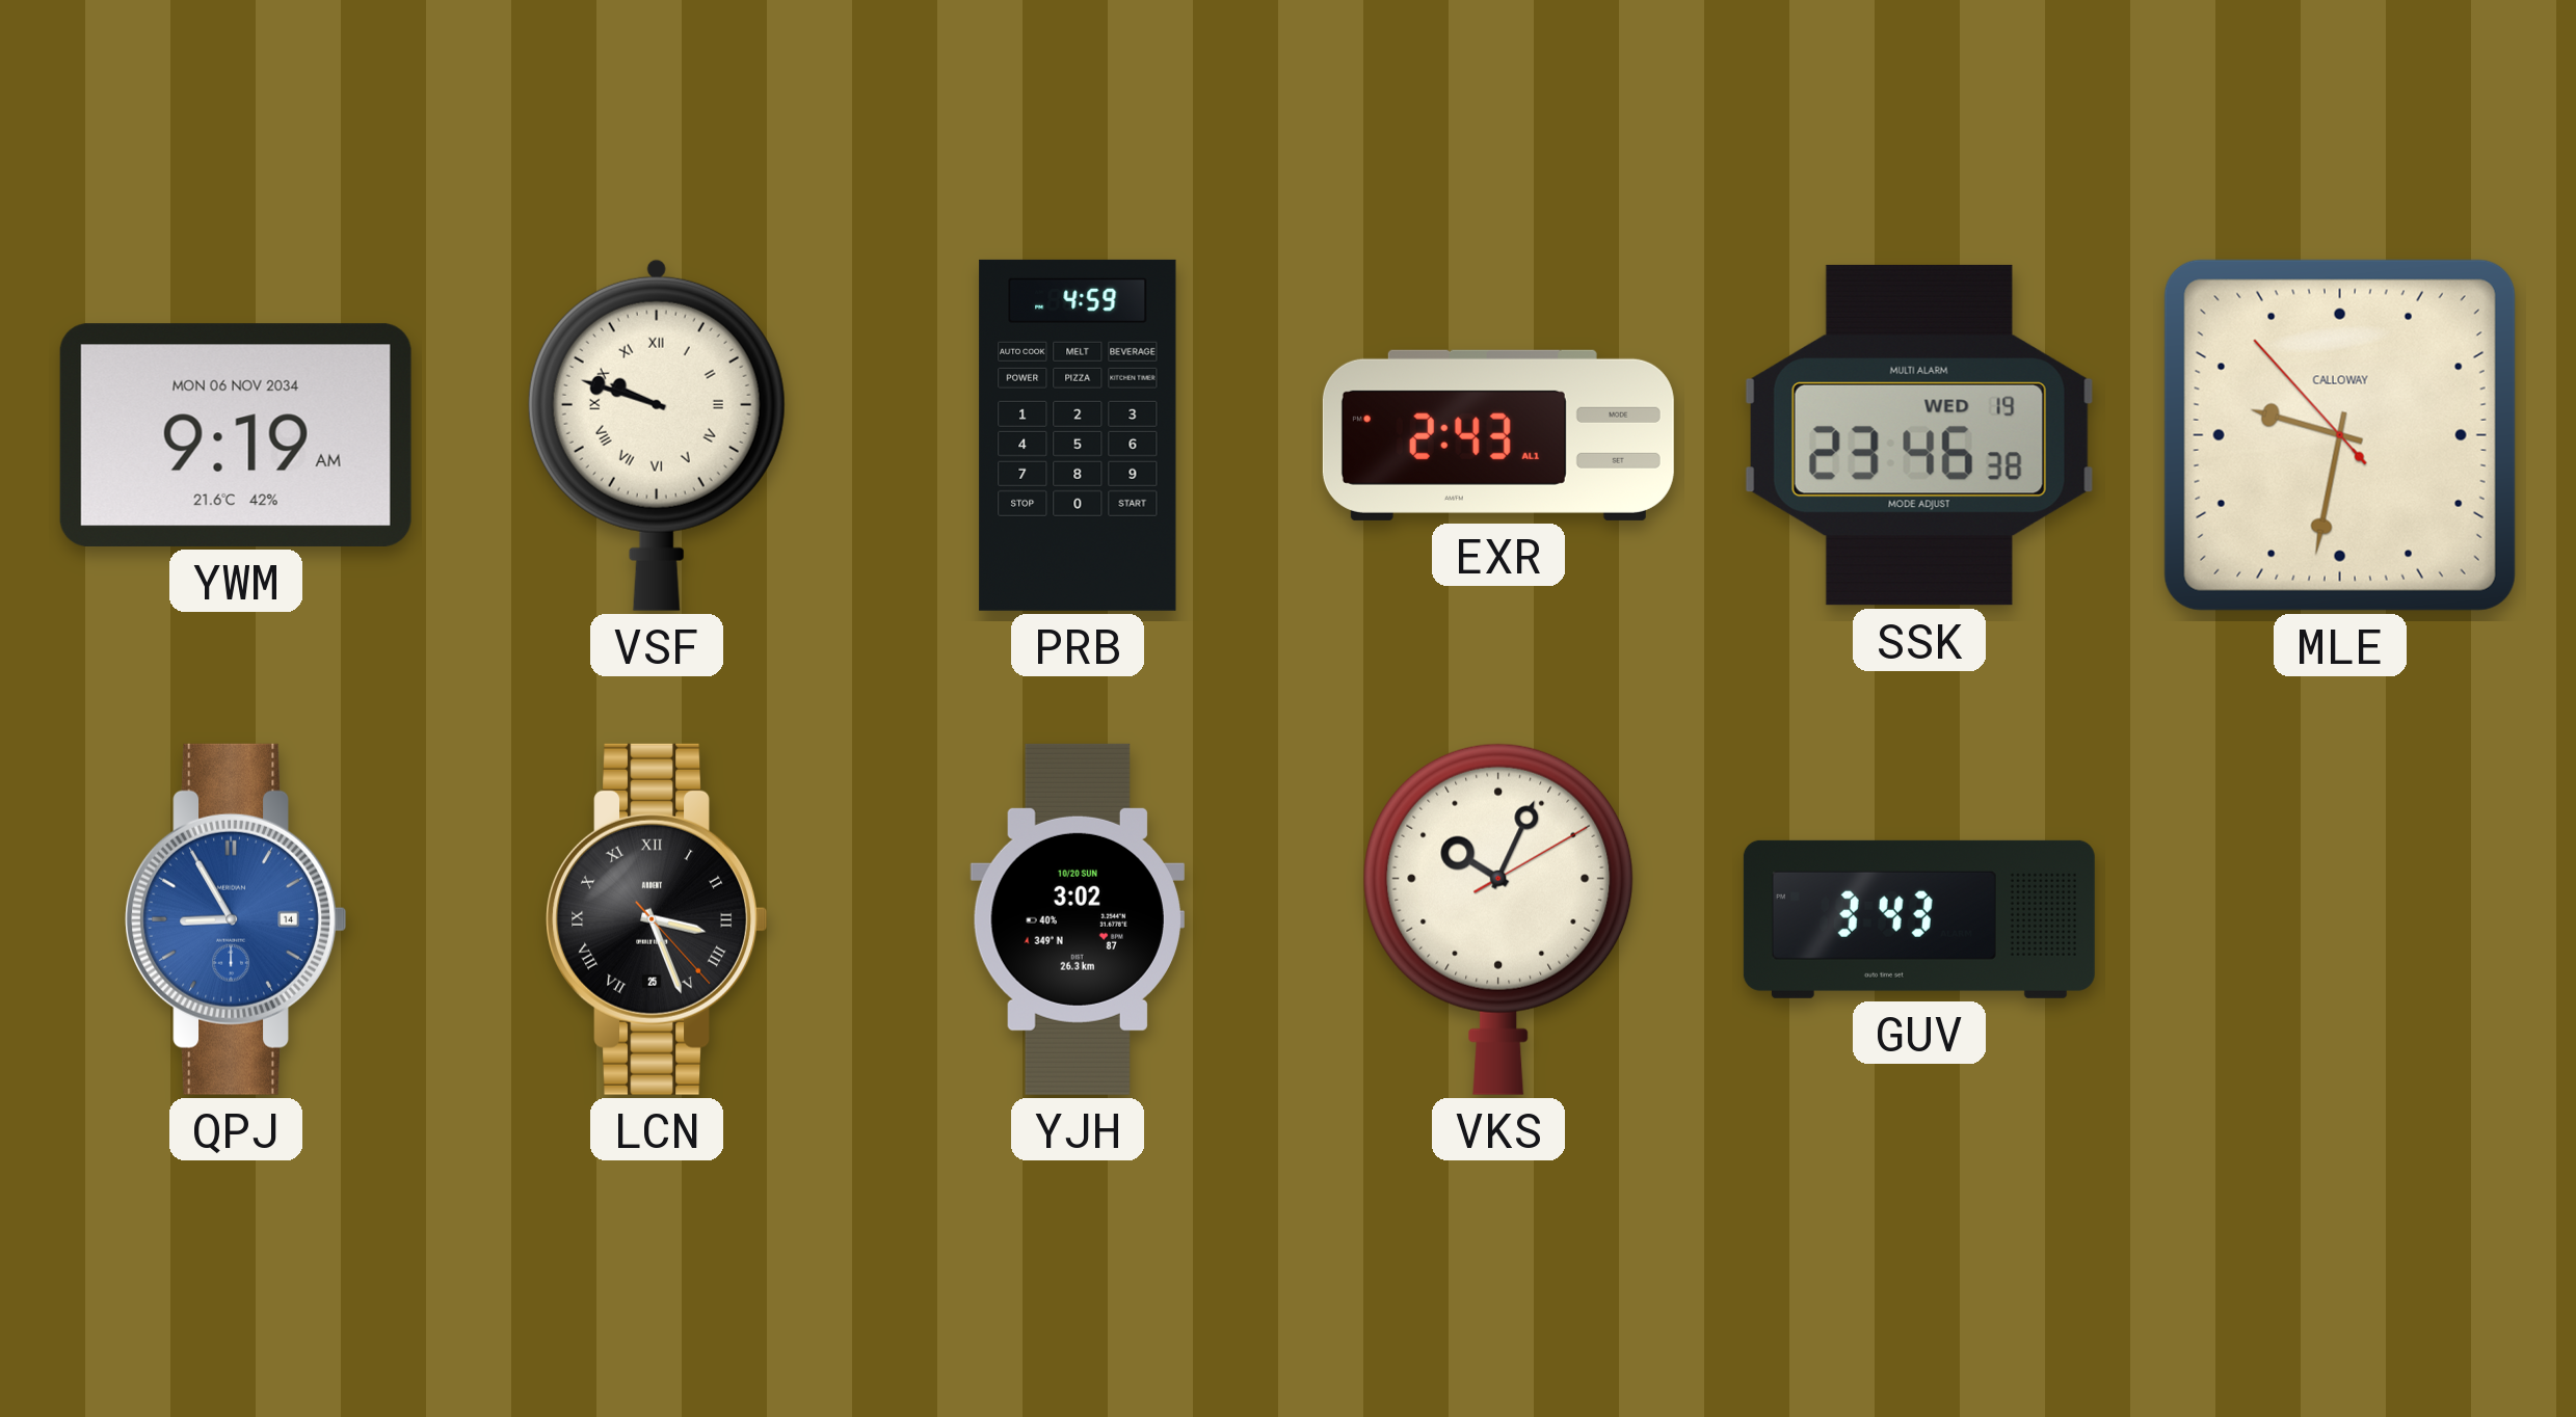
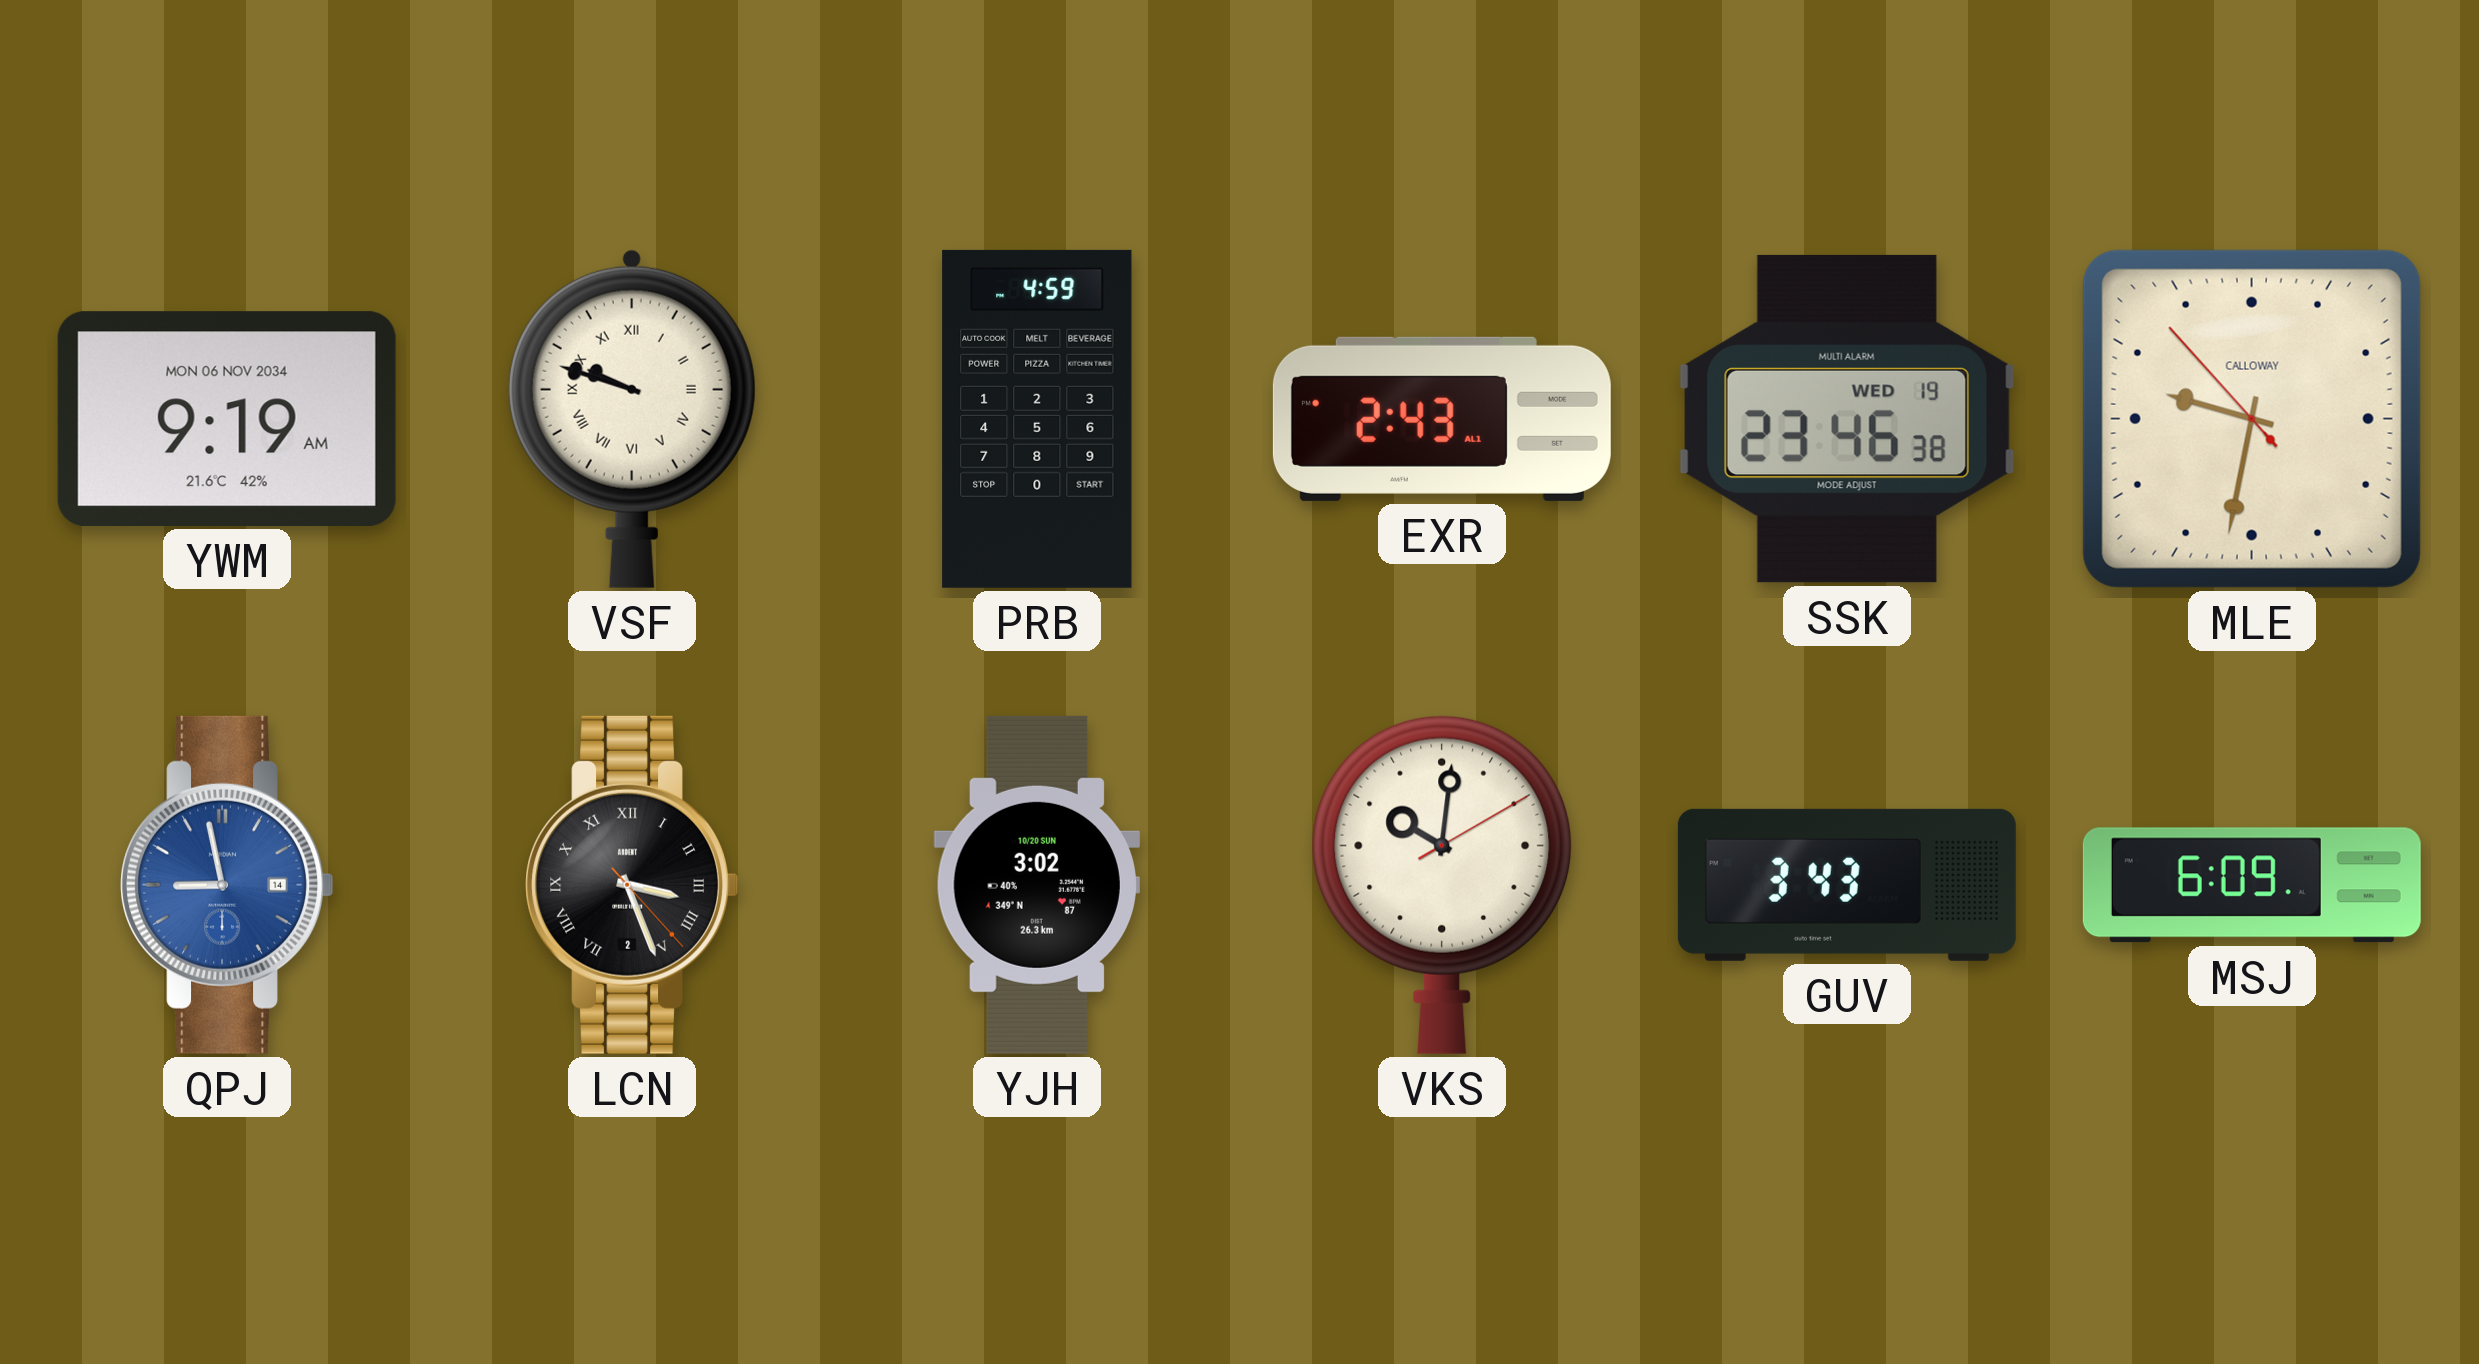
QPJ: 8:55 -> 8:58 (226, 885)
LCN date: 25 -> 2 (631, 885)
VKS: 10:04 -> 10:01 (1442, 885)
MSJ: none -> 6:09 (2252, 885)
